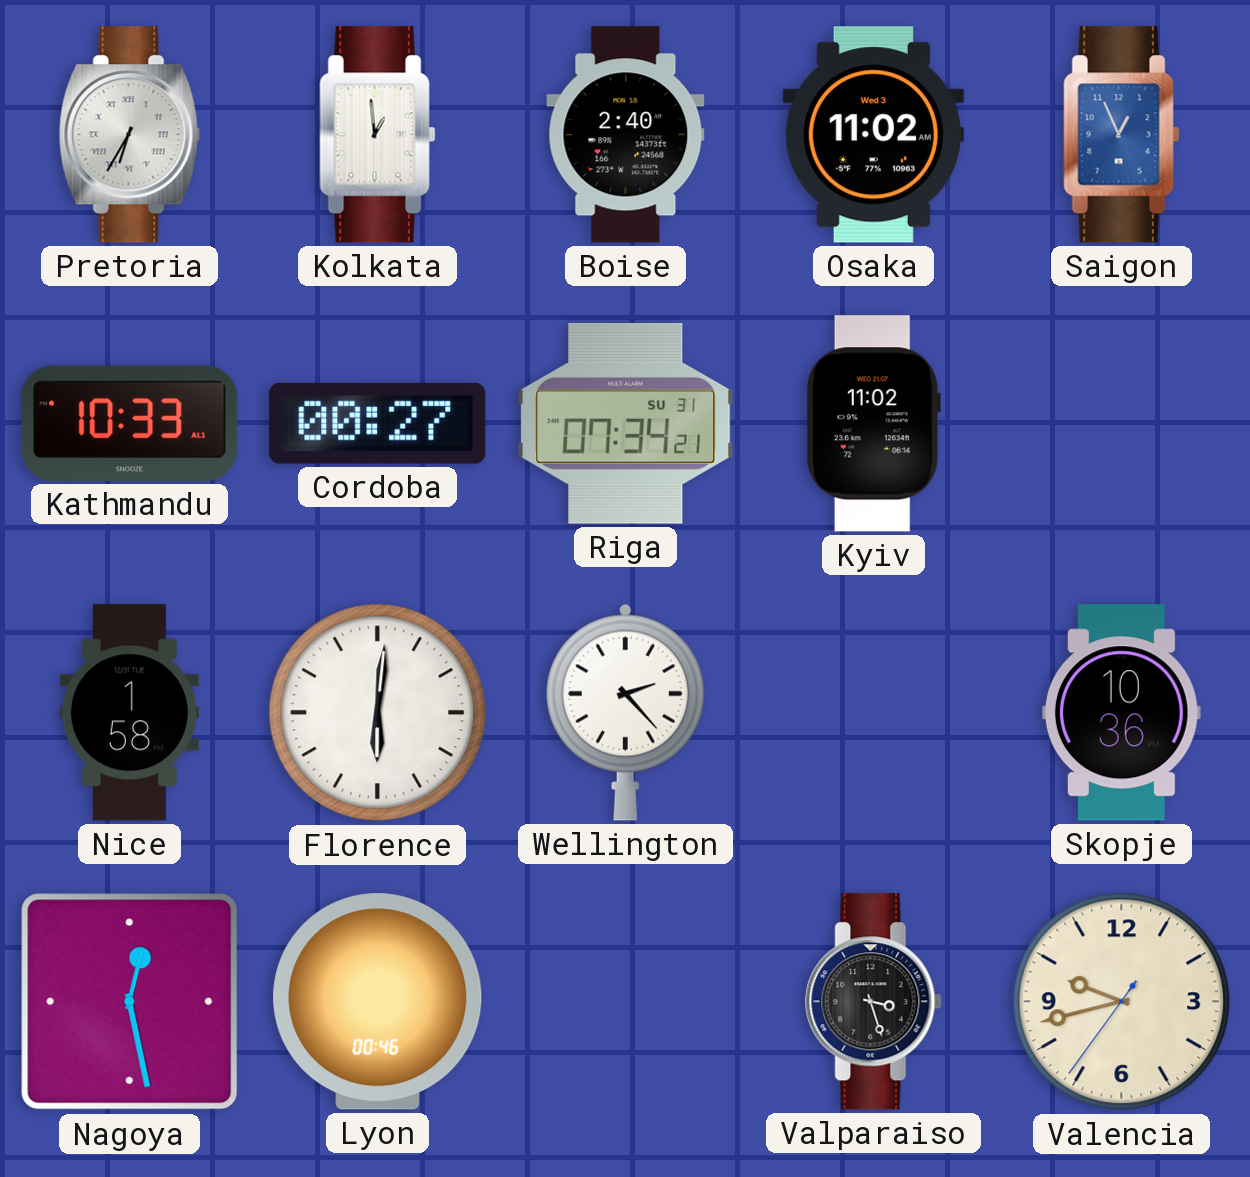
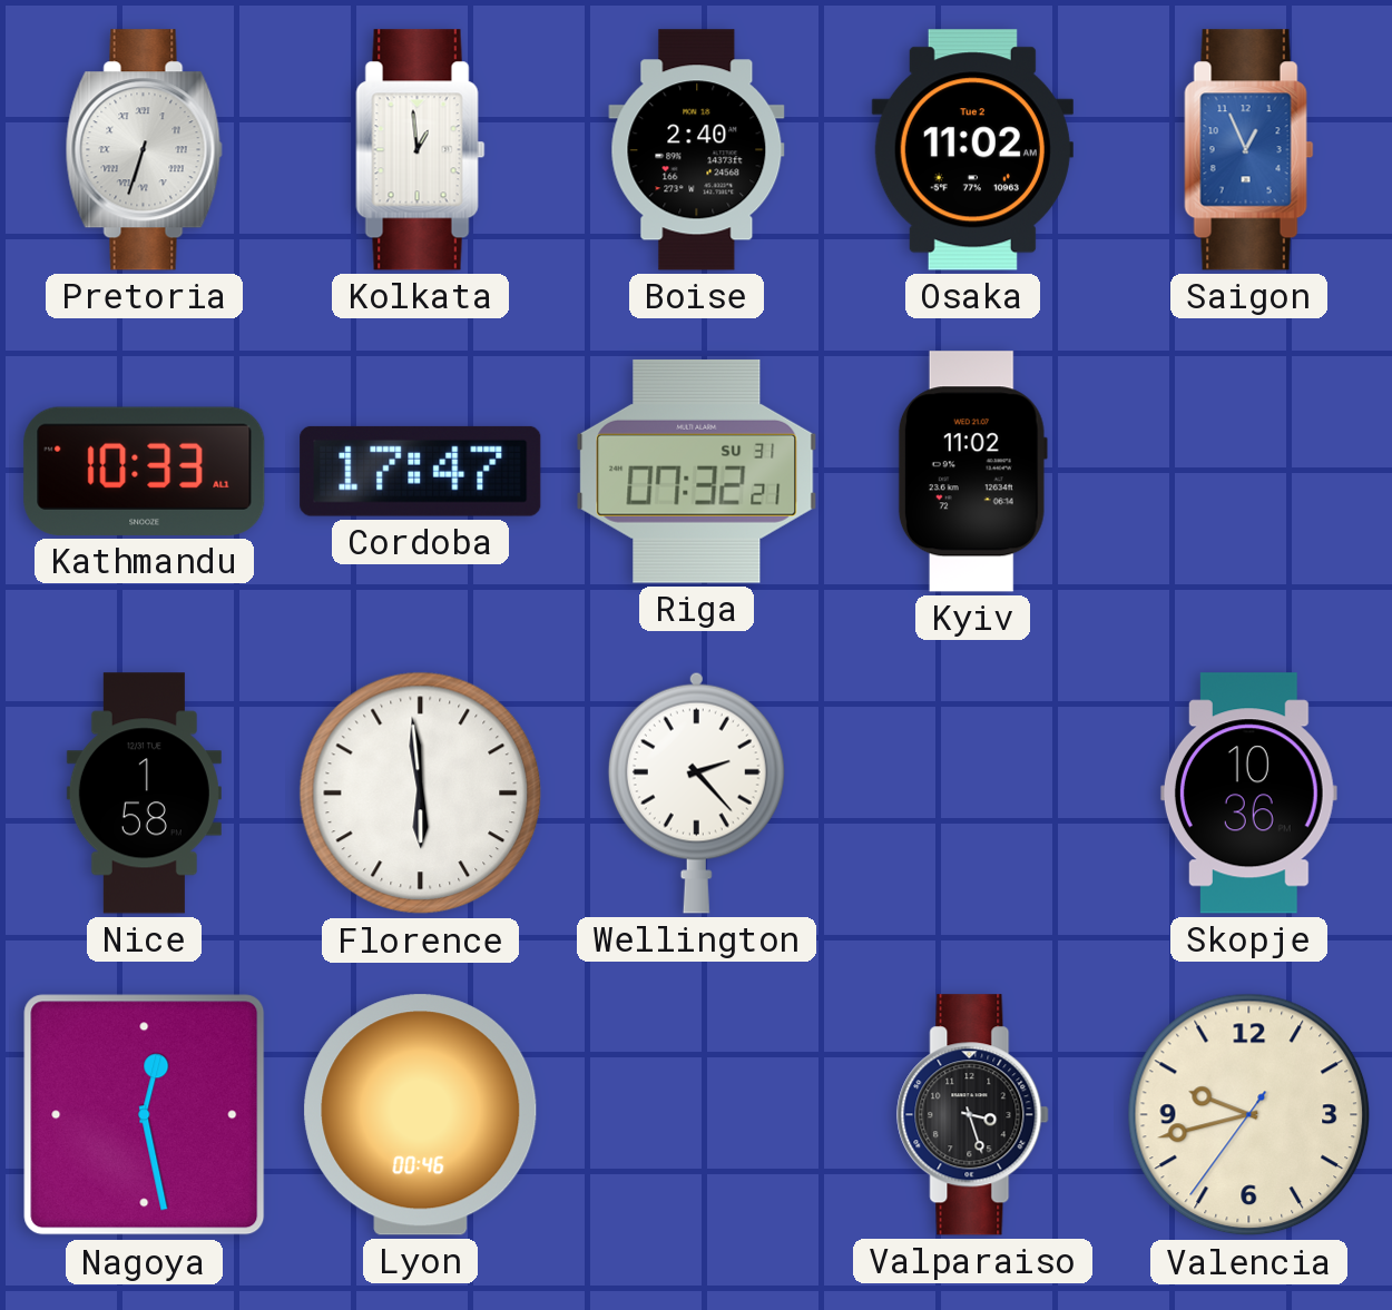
Pretoria: 6:35 -> 6:33 (144, 150)
Osaka date: Wed 3 -> Tue 2 (972, 150)
Cordoba: 00:27 -> 17:47 (421, 471)
Riga: 07:34 -> 07:32 (697, 471)
Florence: 6:01 -> 5:59 (421, 794)
